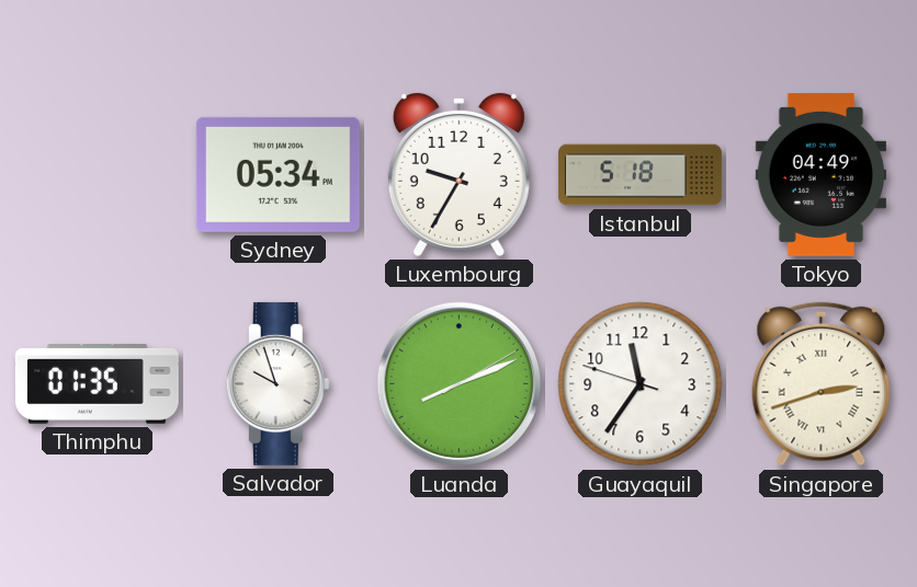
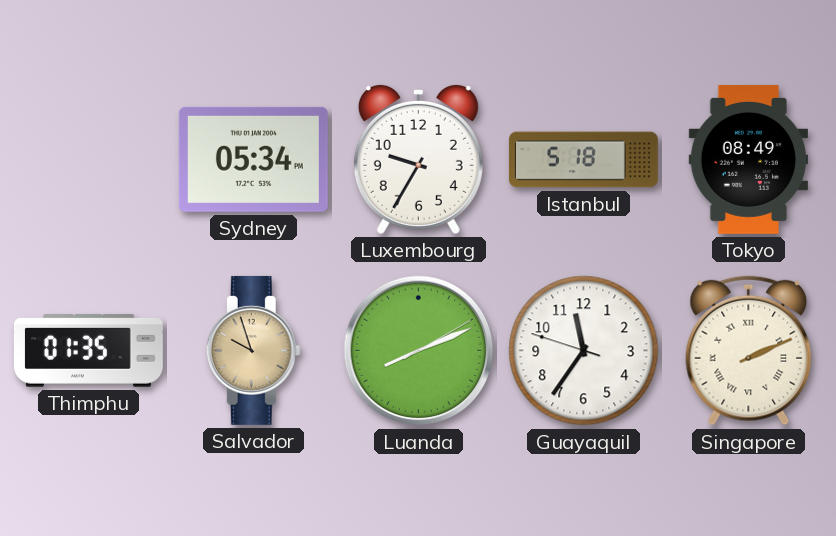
Tokyo: 04:49 -> 08:49 (748, 159)
Salvador dial: white -> champagne (253, 350)
Singapore: 2:42 -> 2:11 (749, 351)
